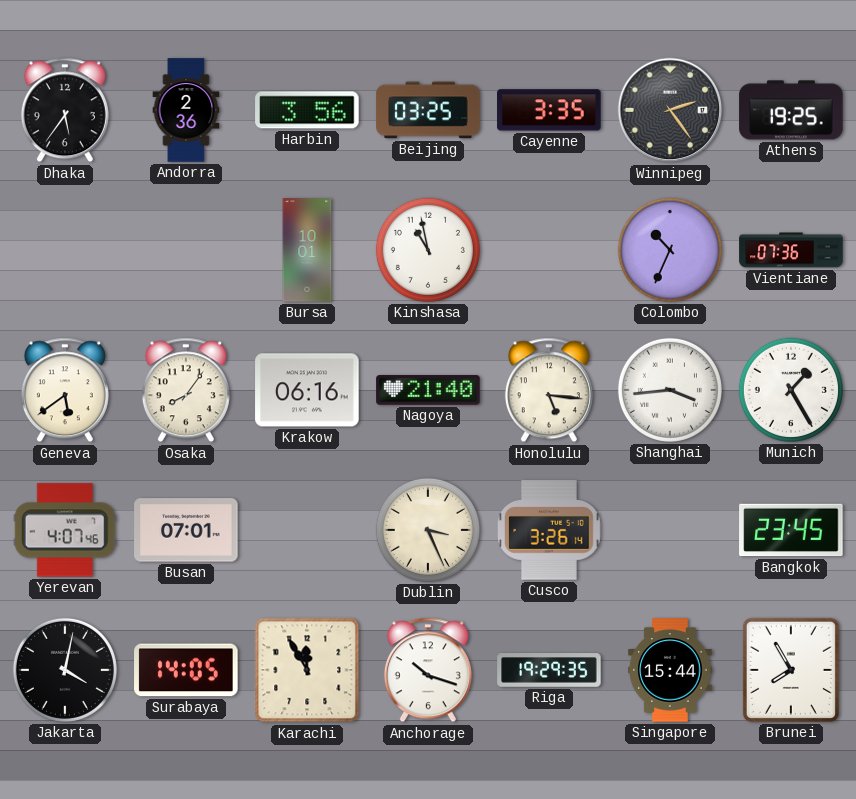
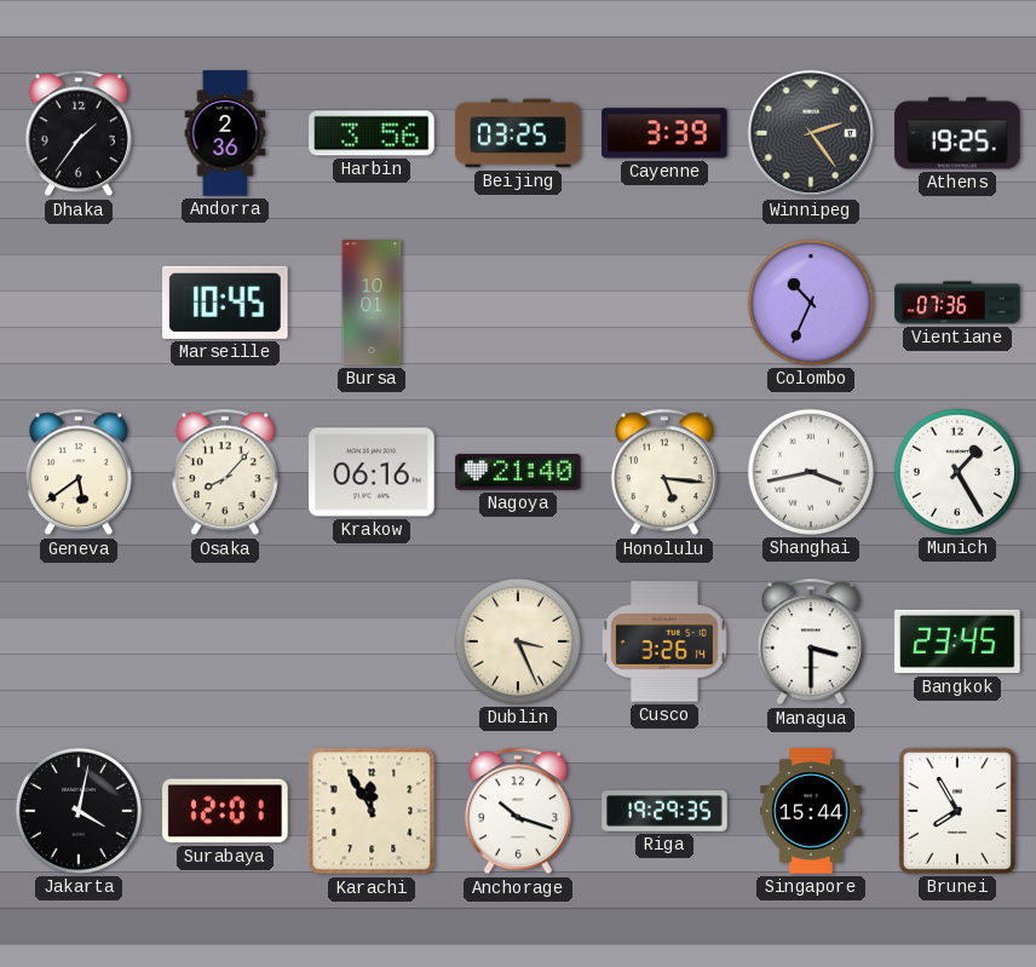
Dhaka: 5:36 -> 1:36 (79, 133)
Cayenne: 3:35 -> 3:39 (664, 133)
Marseille: none -> 10:45 (225, 303)
Kinshasa: 10:58 -> none (428, 250)
Osaka: 8:06 -> 8:07 (225, 472)
Shanghai: 3:44 -> 3:43 (811, 472)
Yerevan: 4:07 -> none (65, 530)
Busan: 07:01 -> none (186, 530)
Managua: none -> 3:30 (811, 641)
Surabaya: 14:05 -> 12:01 (225, 811)
